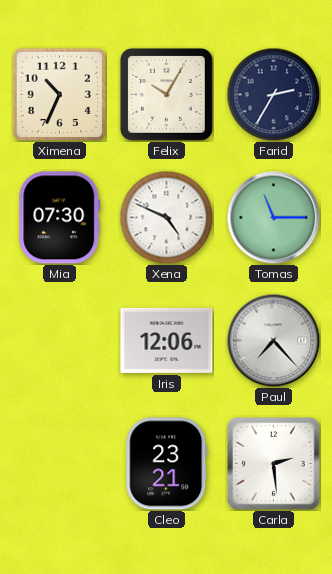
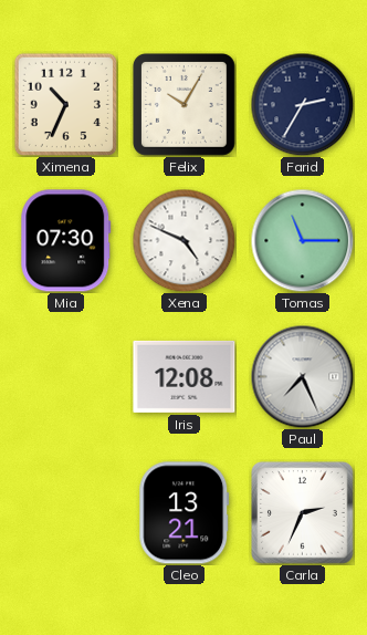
Iris: 12:06 -> 12:08 (185, 376)
Paul: 7:23 -> 7:26 (302, 376)
Cleo: 23:21 -> 13:21 (185, 513)
Carla: 2:29 -> 2:34 (303, 513)
